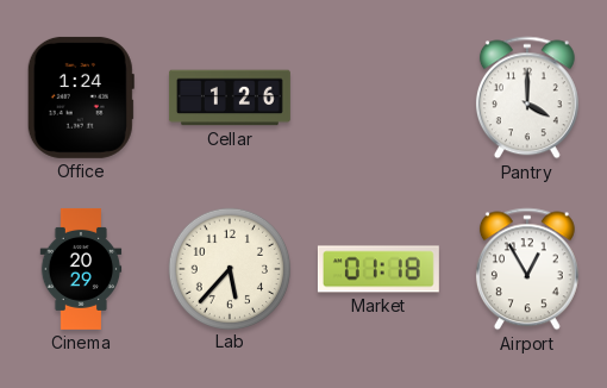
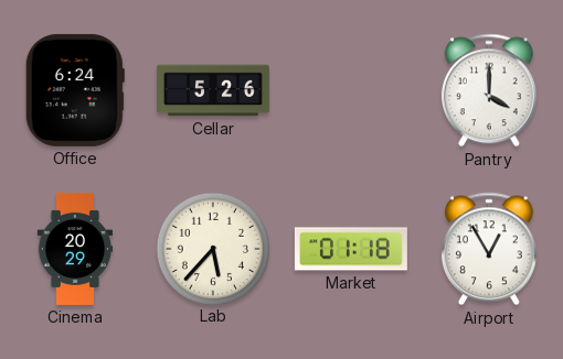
Office: 1:24 -> 6:24 (75, 90)
Cellar: 1:26 -> 5:26 (213, 90)
